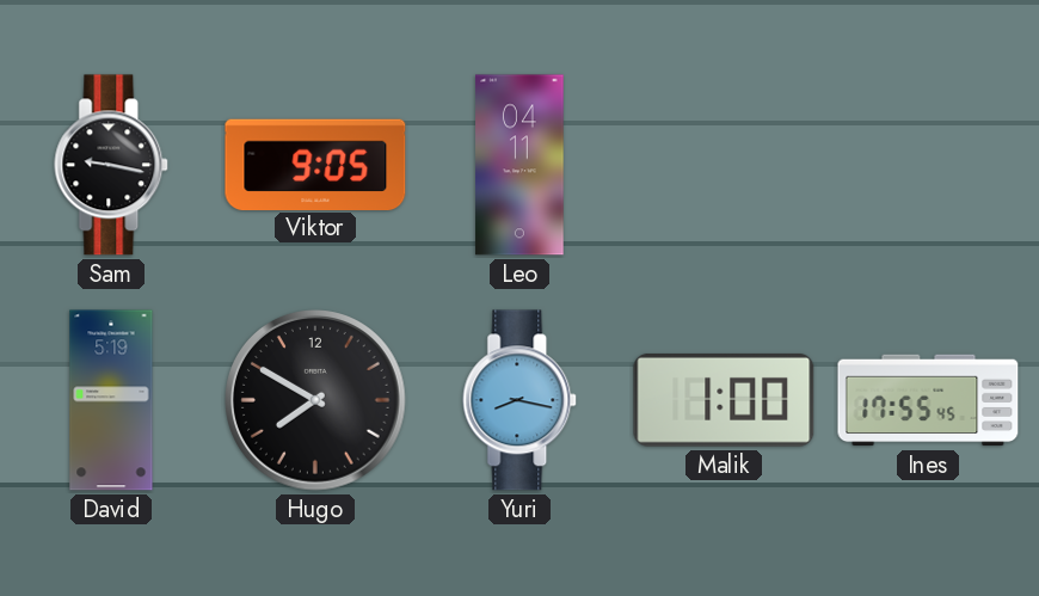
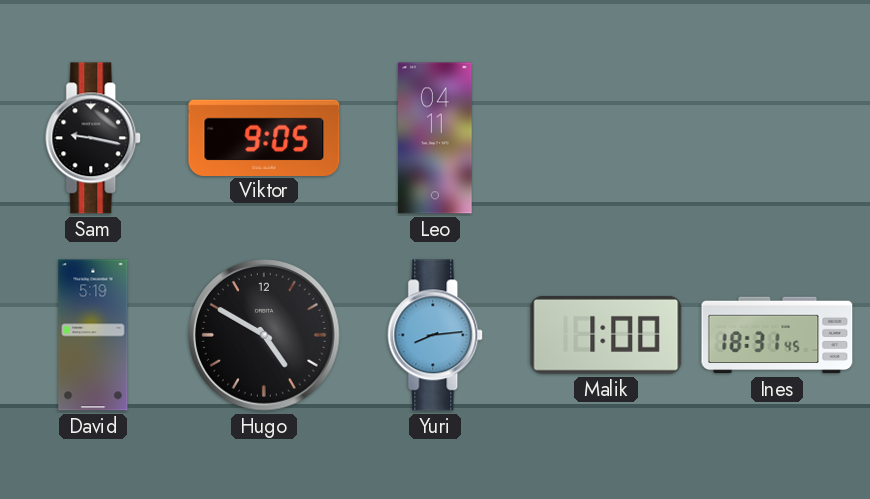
Hugo: 7:50 -> 4:50 (264, 335)
Yuri: 8:17 -> 8:14 (436, 335)
Ines: 17:55 -> 18:31 (777, 335)
